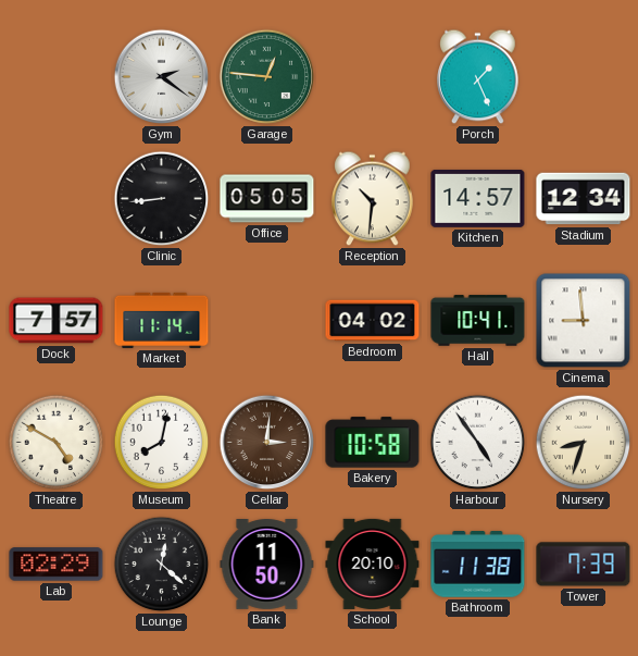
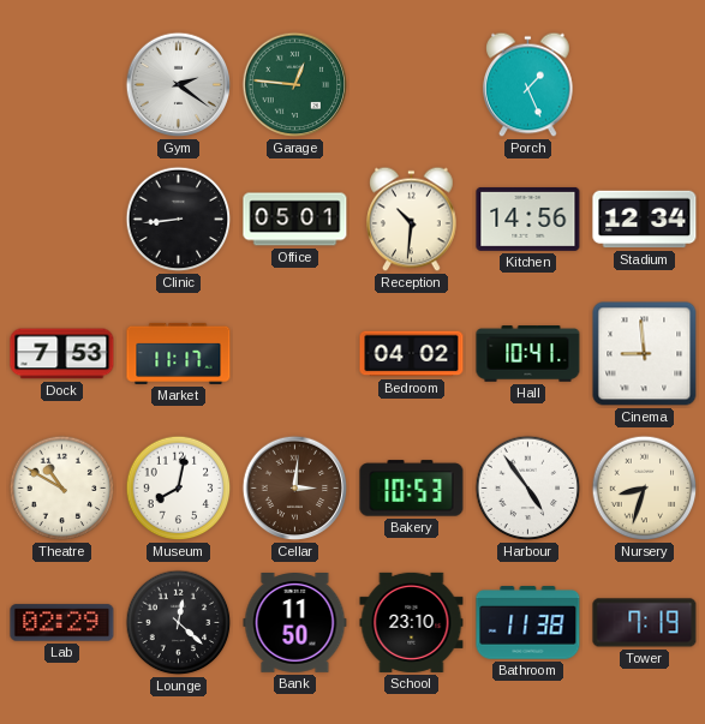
Office: 05:05 -> 05:01 (295, 220)
Kitchen: 14:57 -> 14:56 (528, 219)
Dock: 7:57 -> 7:53 (62, 354)
Market: 11:14 -> 11:17 (179, 353)
Theatre: 4:50 -> 10:50 (62, 489)
Bakery: 10:58 -> 10:53 (412, 489)
School: 20:10 -> 23:10 (412, 622)
Tower: 7:39 -> 7:19 (645, 623)
